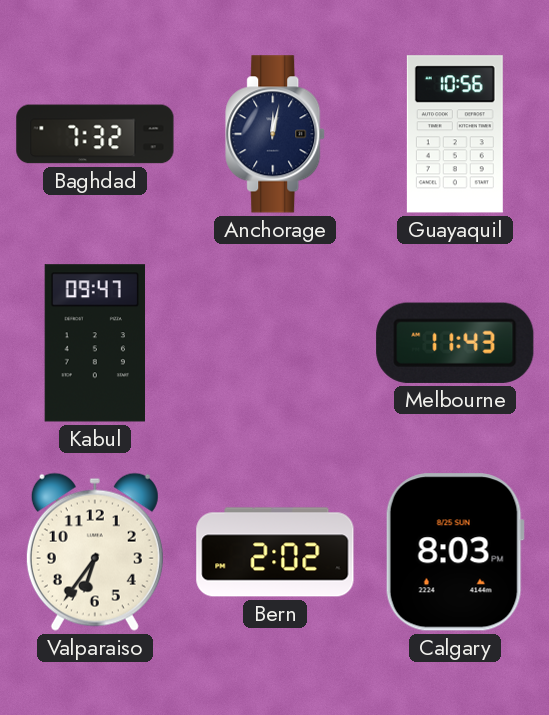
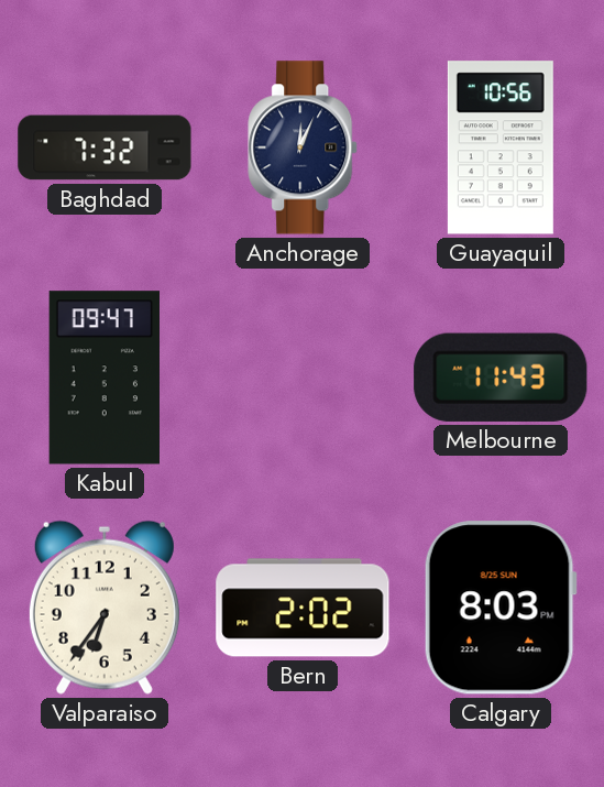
Anchorage: 12:02 -> 12:04 (304, 147)
